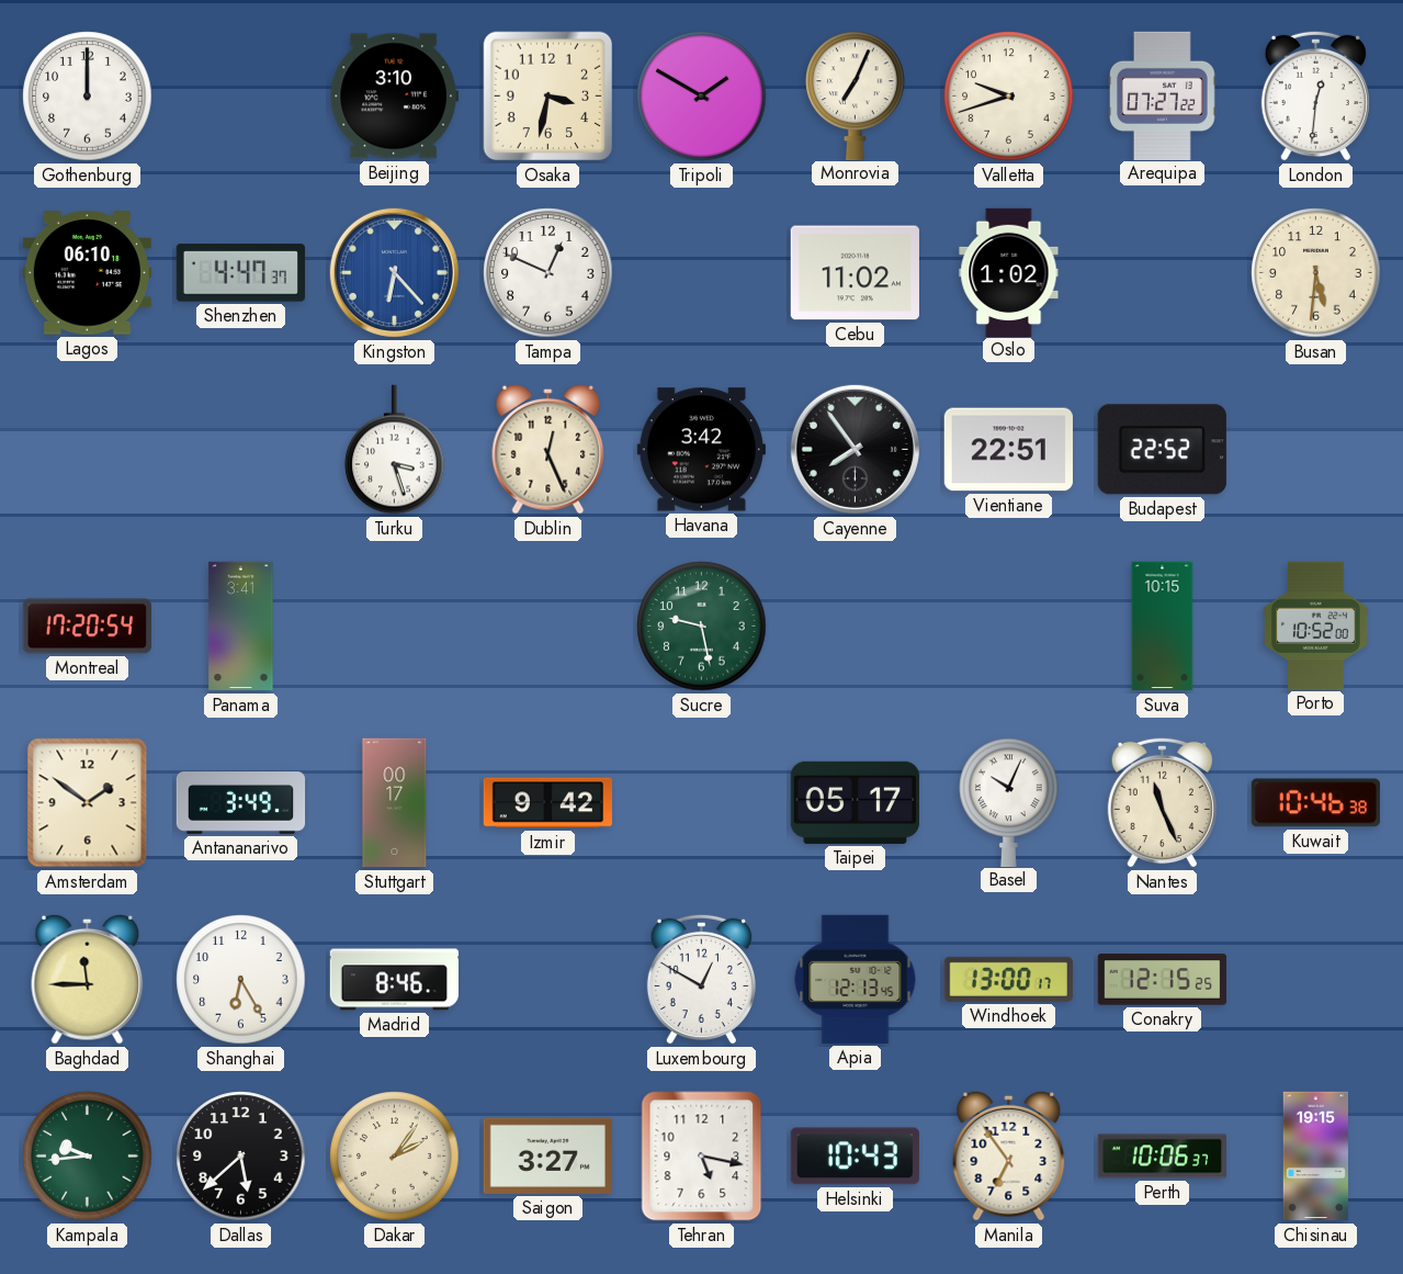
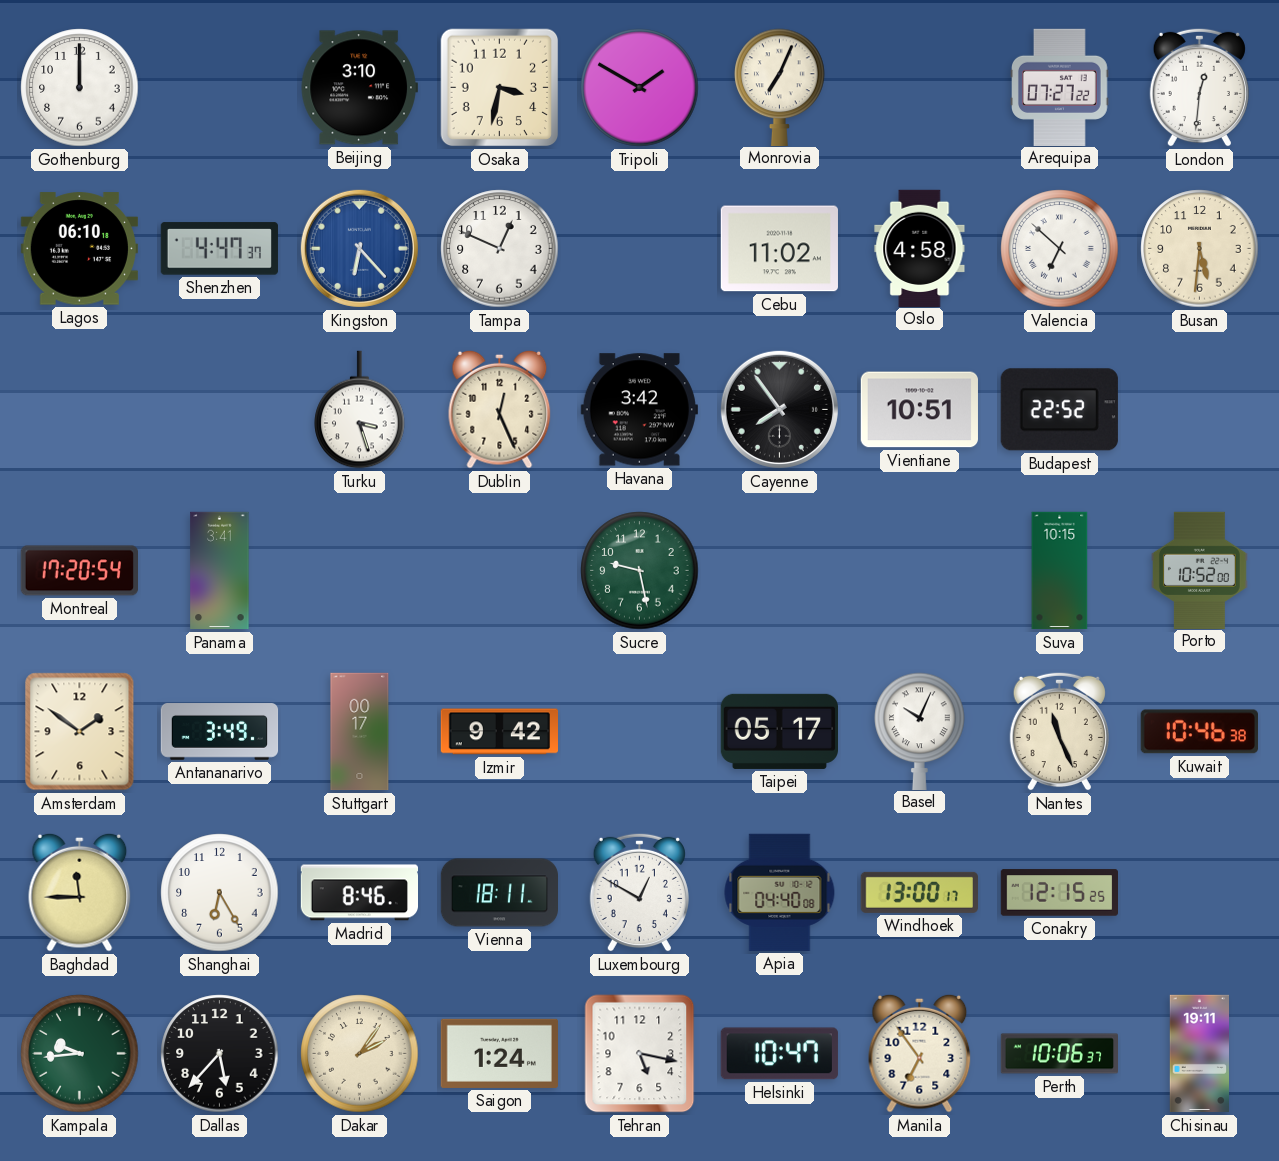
Valletta: 9:42 -> none (1009, 97)
Oslo: 1:02 -> 4:58 (920, 248)
Valencia: none -> 6:52 (1060, 249)
Vientiane: 22:51 -> 10:51 (919, 410)
Vienna: none -> 18:11 (499, 893)
Apia: 12:13 -> 04:40 (780, 892)
Dallas: 5:38 -> 5:37 (220, 1054)
Saigon: 3:27 -> 1:24 (499, 1053)
Helsinki: 10:43 -> 10:47 (779, 1054)
Chisinau: 19:15 -> 19:11 (1199, 1054)
